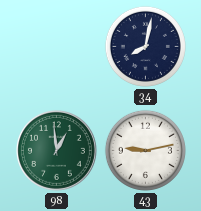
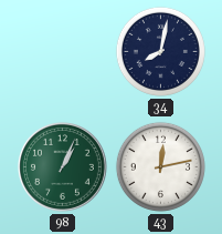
98: 12:59 -> 1:04 (62, 166)
43: 9:13 -> 12:13 (160, 166)
